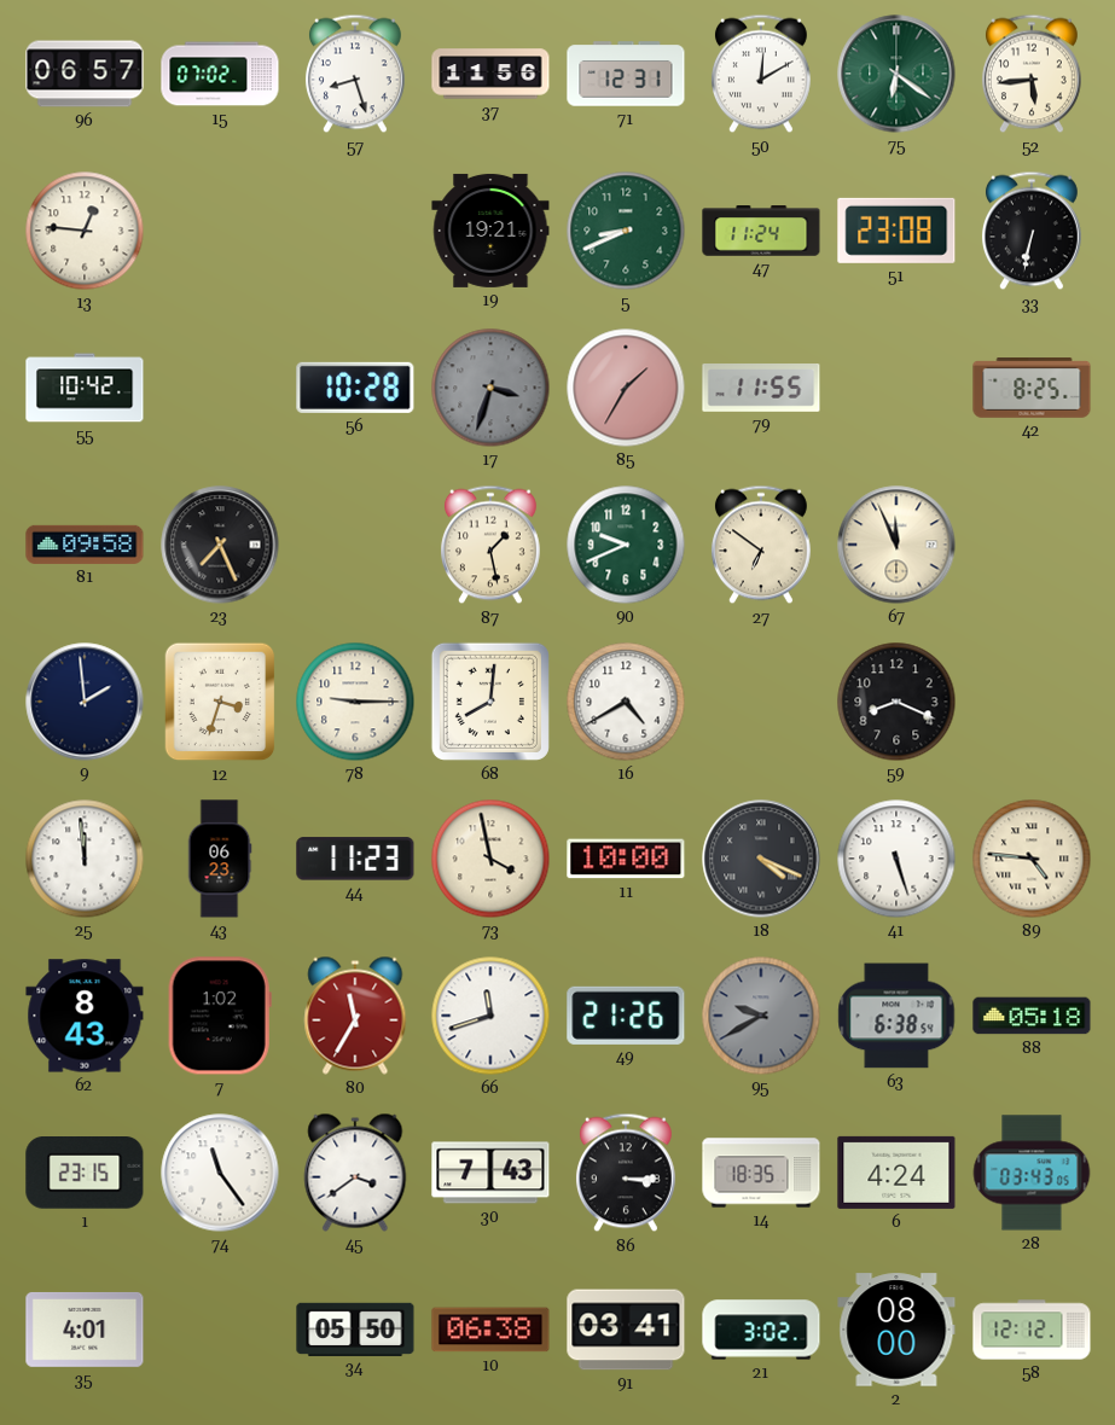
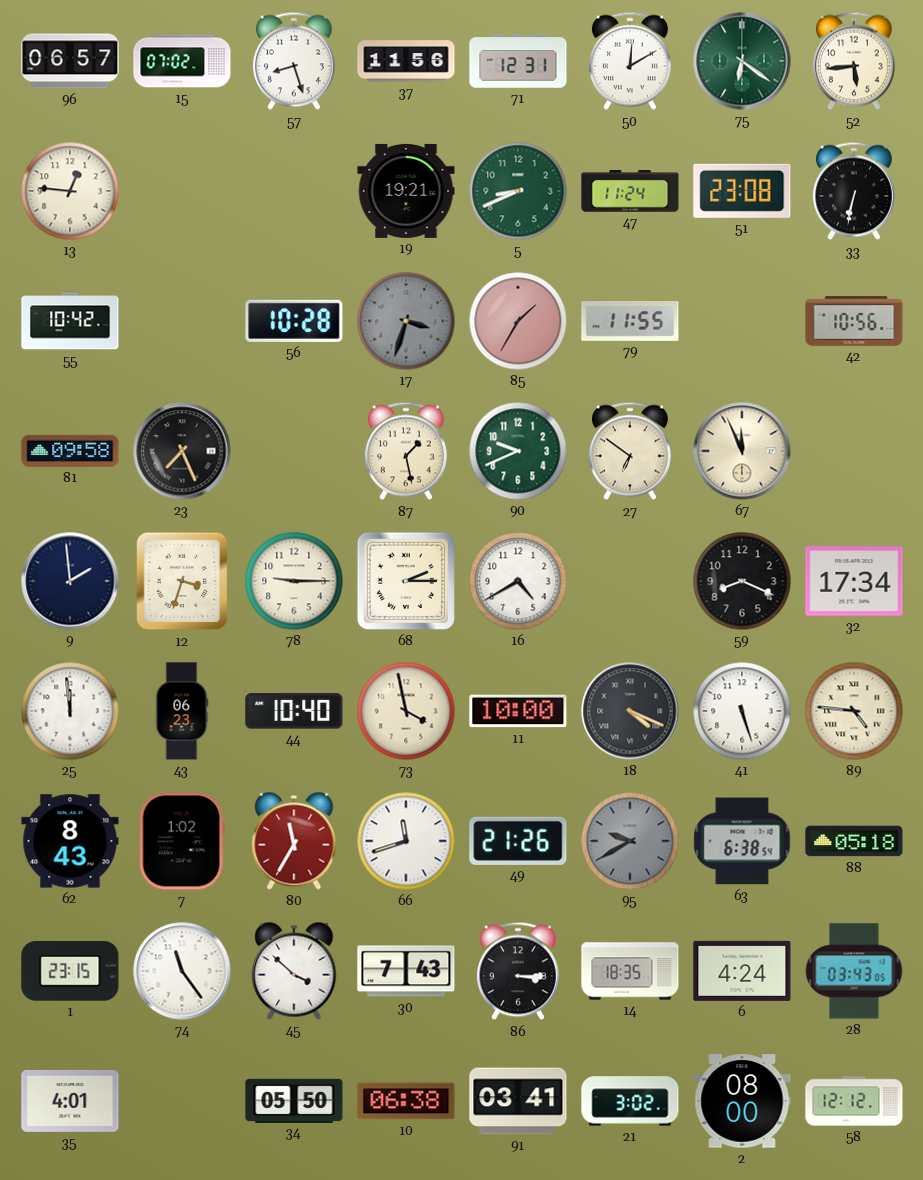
42: 8:25 -> 10:56 (854, 321)
68: 8:01 -> 2:15 (406, 581)
32: none -> 17:34 (854, 581)
44: 11:23 -> 10:40 (294, 711)
45: 3:39 -> 3:52 (294, 971)
